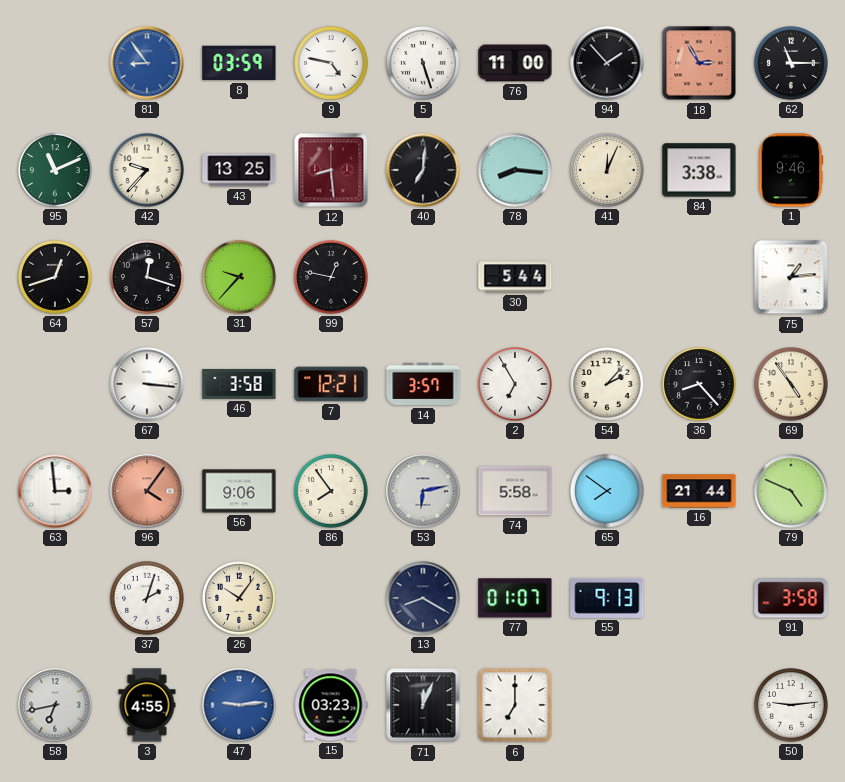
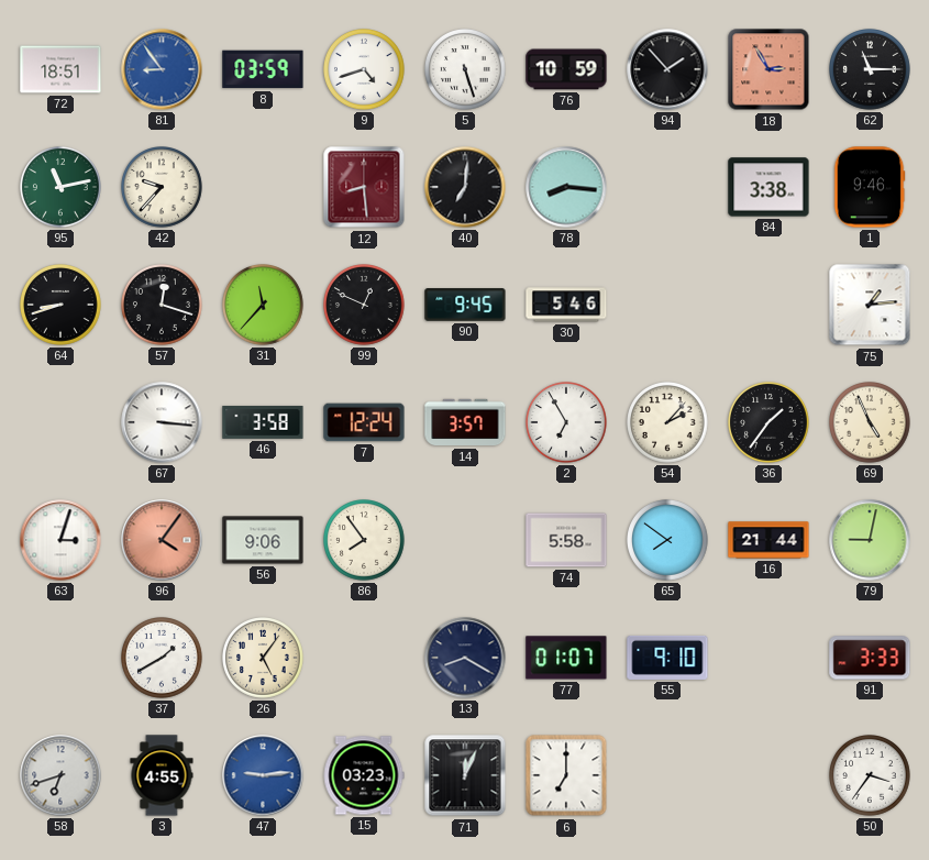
72: none -> 18:51 (60, 69)
9: 4:47 -> 4:42 (365, 70)
76: 11:00 -> 10:59 (566, 69)
95: 11:11 -> 11:13 (62, 188)
43: 13:25 -> none (239, 170)
41: 12:04 -> none (608, 171)
64: 12:42 -> 8:42 (62, 306)
31: 9:37 -> 11:37 (264, 306)
99: 12:47 -> 12:49 (365, 306)
90: none -> 9:45 (465, 305)
30: 5:44 -> 5:46 (566, 305)
7: 12:21 -> 12:24 (364, 422)
36: 8:23 -> 1:36 (770, 423)
69: 4:54 -> 4:56 (871, 423)
63: 2:59 -> 3:03 (60, 540)
53: 6:13 -> none (423, 491)
79: 4:49 -> 9:02 (870, 540)
37: 2:03 -> 1:40 (163, 659)
26: 10:06 -> 5:06 (264, 659)
55: 9:13 -> 9:10 (667, 658)
91: 3:58 -> 3:33 (870, 658)
58: 6:43 -> 6:42 (60, 775)
50: 9:14 -> 3:36 (871, 776)
